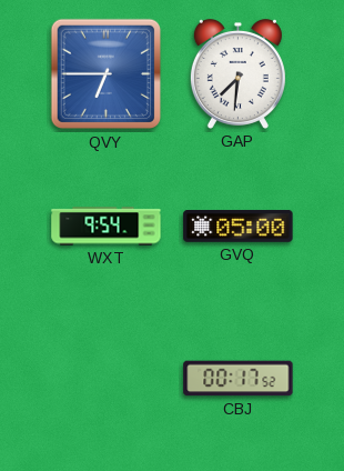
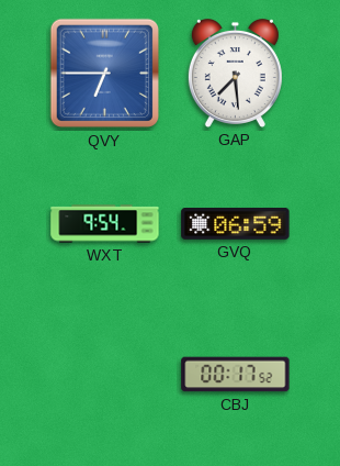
GAP: 7:31 -> 7:29 (235, 73)
GVQ: 05:00 -> 06:59 (236, 224)
